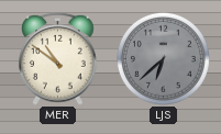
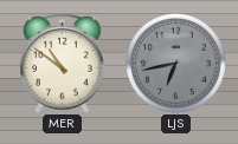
LJS: 6:38 -> 6:43 (175, 63)
